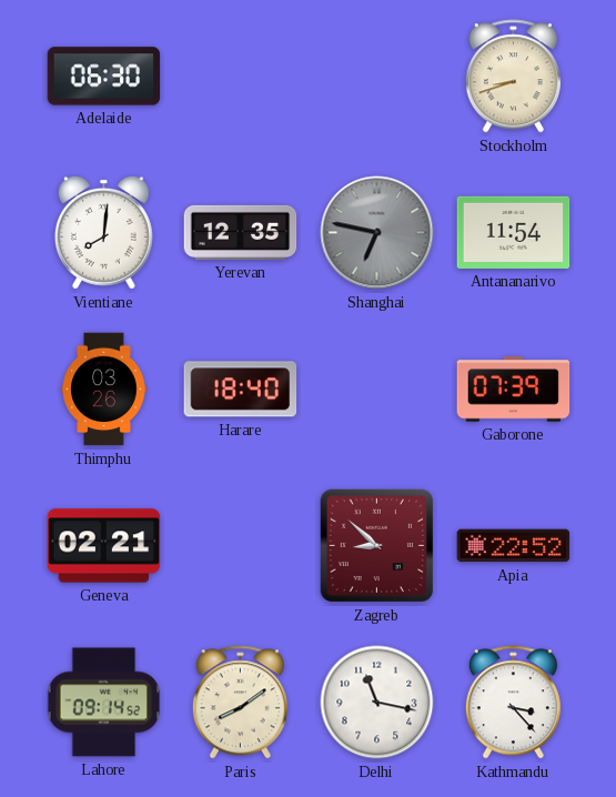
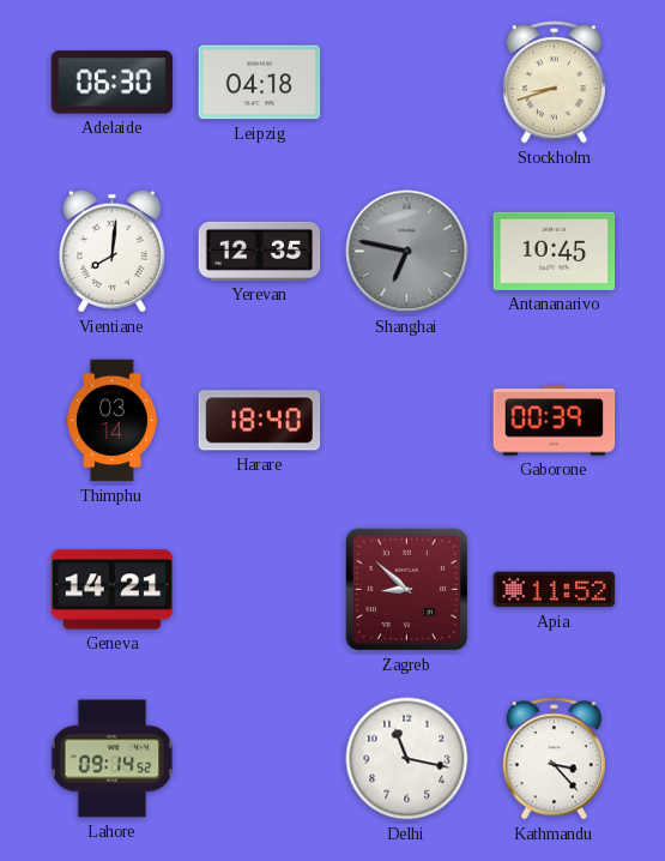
Leipzig: none -> 04:18 (260, 83)
Antananarivo: 11:54 -> 10:45 (555, 251)
Thimphu: 03:26 -> 03:14 (113, 421)
Gaborone: 07:39 -> 00:39 (555, 421)
Geneva: 02:21 -> 14:21 (113, 590)
Apia: 22:52 -> 11:52 (555, 590)
Paris: 8:09 -> none (240, 703)
